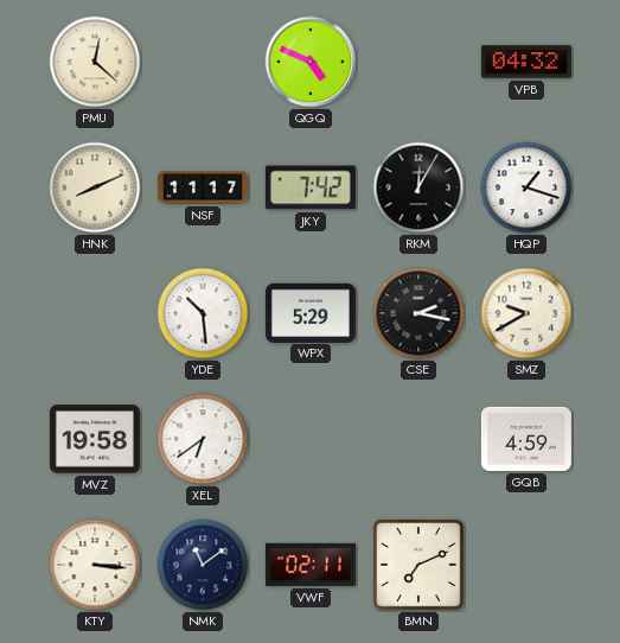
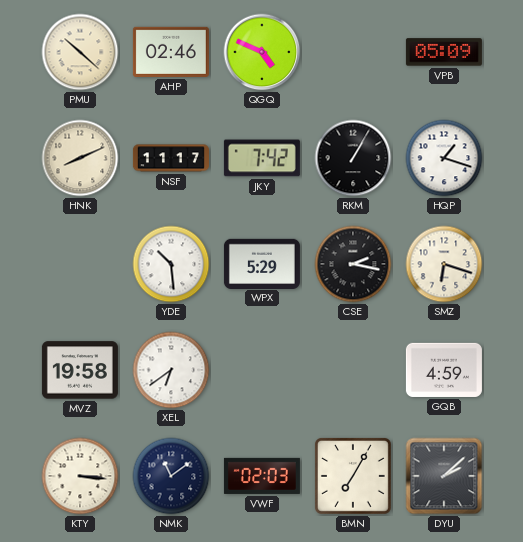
PMU: 12:22 -> 10:22 (80, 52)
AHP: none -> 02:46 (171, 52)
VPB: 04:32 -> 05:09 (444, 52)
RKM: 12:05 -> 1:05 (353, 158)
SMZ: 9:40 -> 6:18 (444, 264)
VWF: 02:11 -> 02:03 (262, 476)
BMN: 7:11 -> 7:05 (353, 476)
DYU: none -> 2:08 (444, 476)
